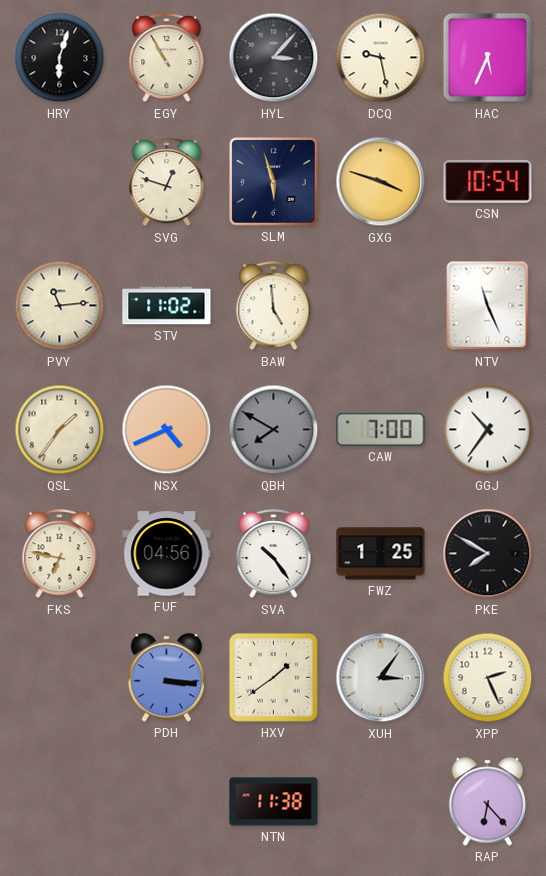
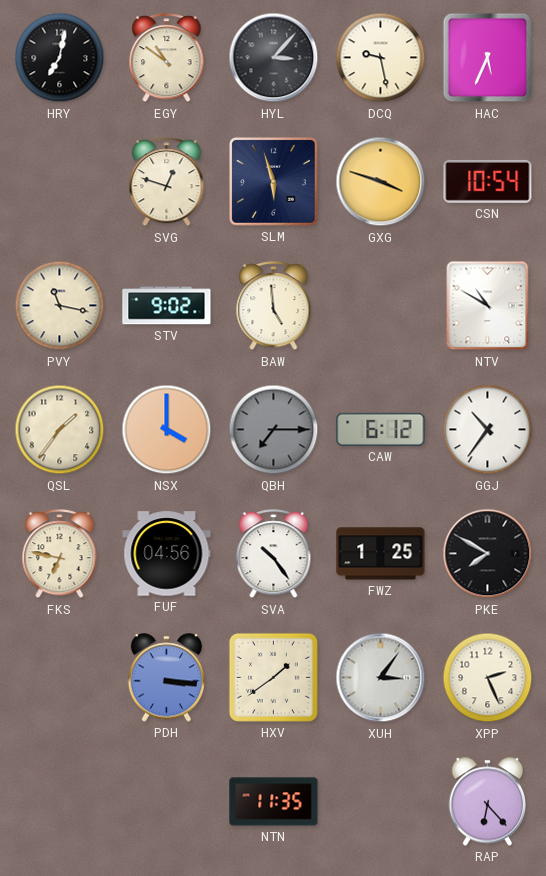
HRY: 6:03 -> 7:02 (60, 58)
EGY: 10:55 -> 10:51 (167, 58)
PVY: 11:14 -> 11:17 (60, 306)
STV: 11:02 -> 9:02 (167, 306)
NTV: 11:26 -> 10:50 (488, 306)
NSX: 4:41 -> 4:00 (167, 430)
QBH: 7:50 -> 7:15 (274, 430)
CAW: 7:00 -> 6:12 (381, 429)
NTN: 11:38 -> 11:35 (274, 802)
